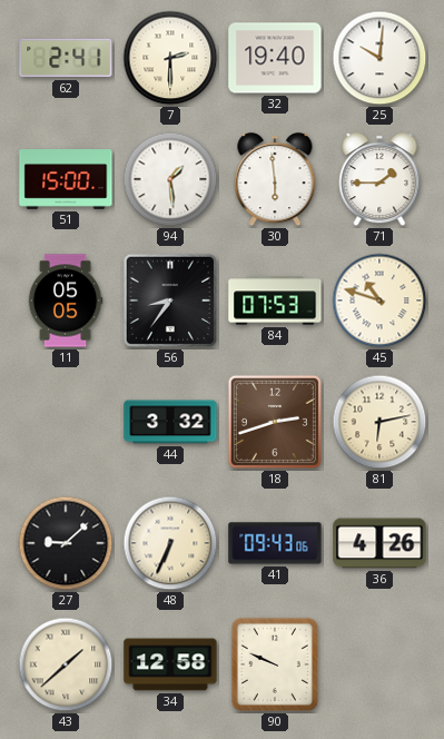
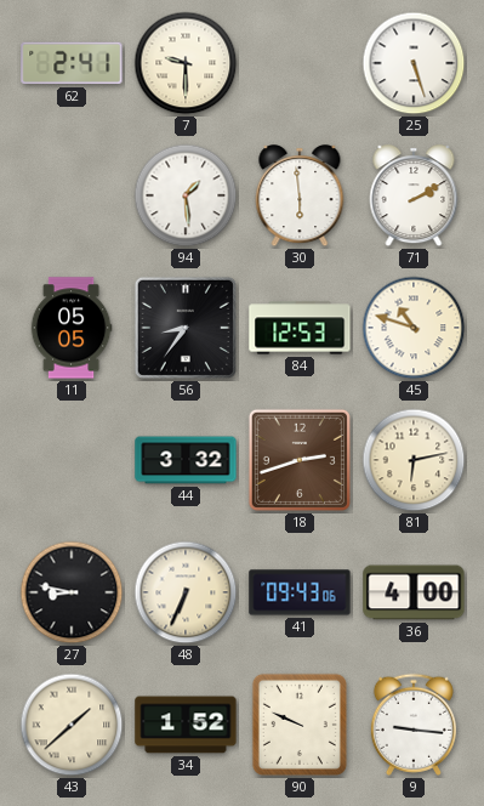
7: 2:30 -> 9:30 (186, 63)
32: 19:40 -> none (275, 58)
25: 10:01 -> 5:27 (414, 63)
51: 15:00 -> none (66, 180)
71: 1:45 -> 2:10 (414, 197)
84: 07:53 -> 12:53 (300, 328)
27: 9:08 -> 8:47 (72, 592)
36: 4:26 -> 4:00 (414, 592)
34: 12:58 -> 1:52 (186, 725)
9: none -> 9:16 (414, 725)
